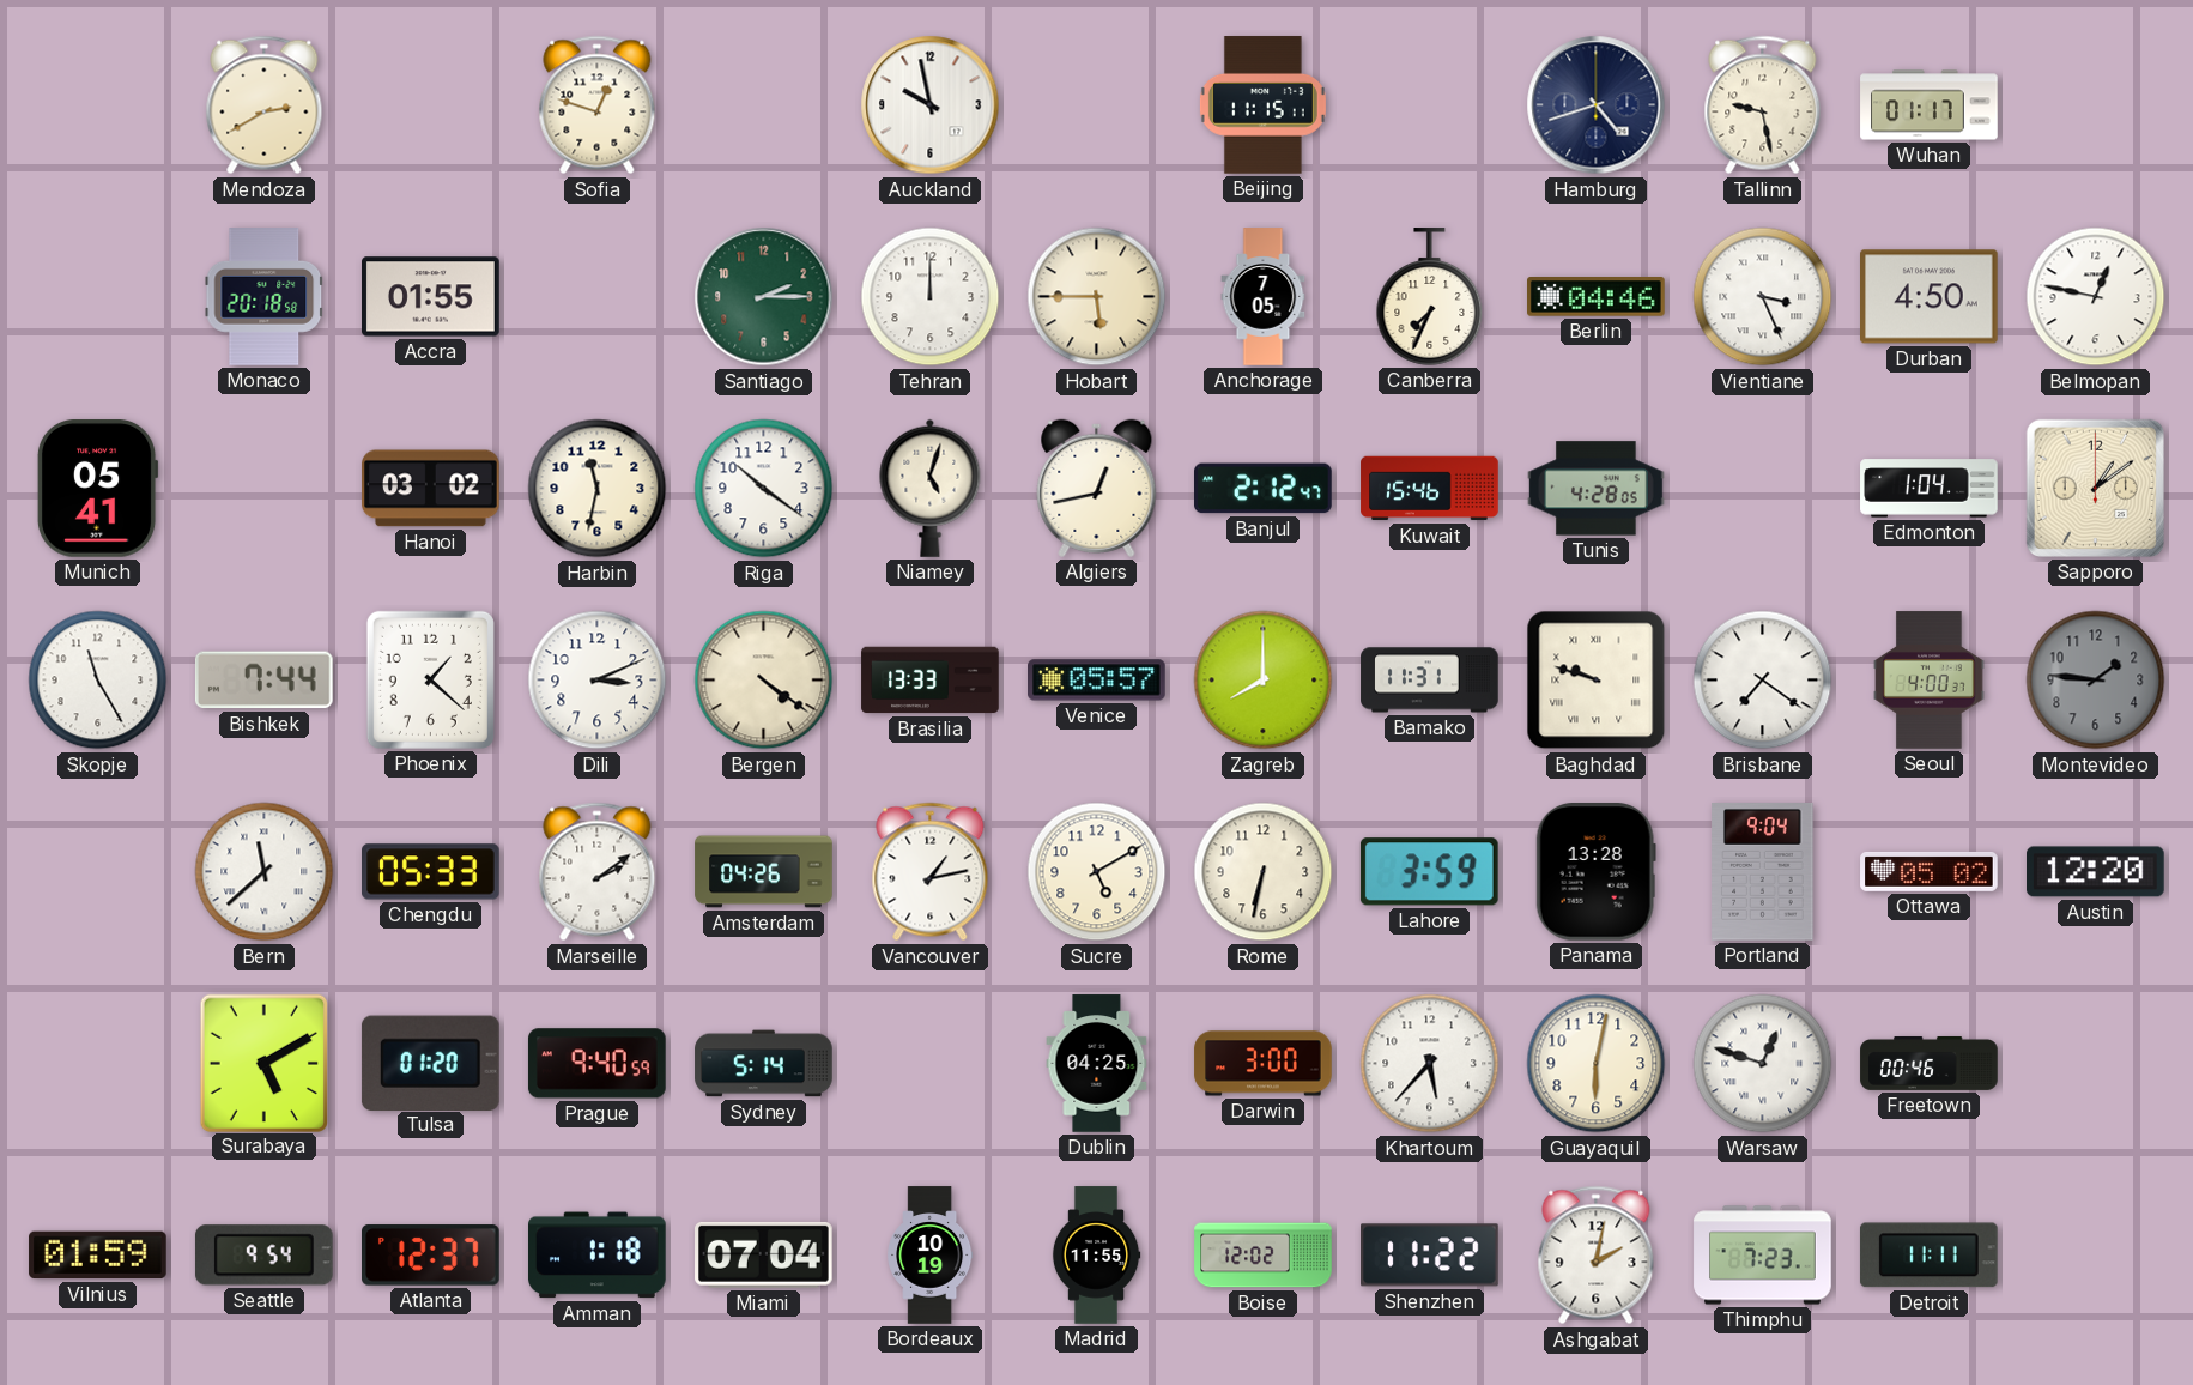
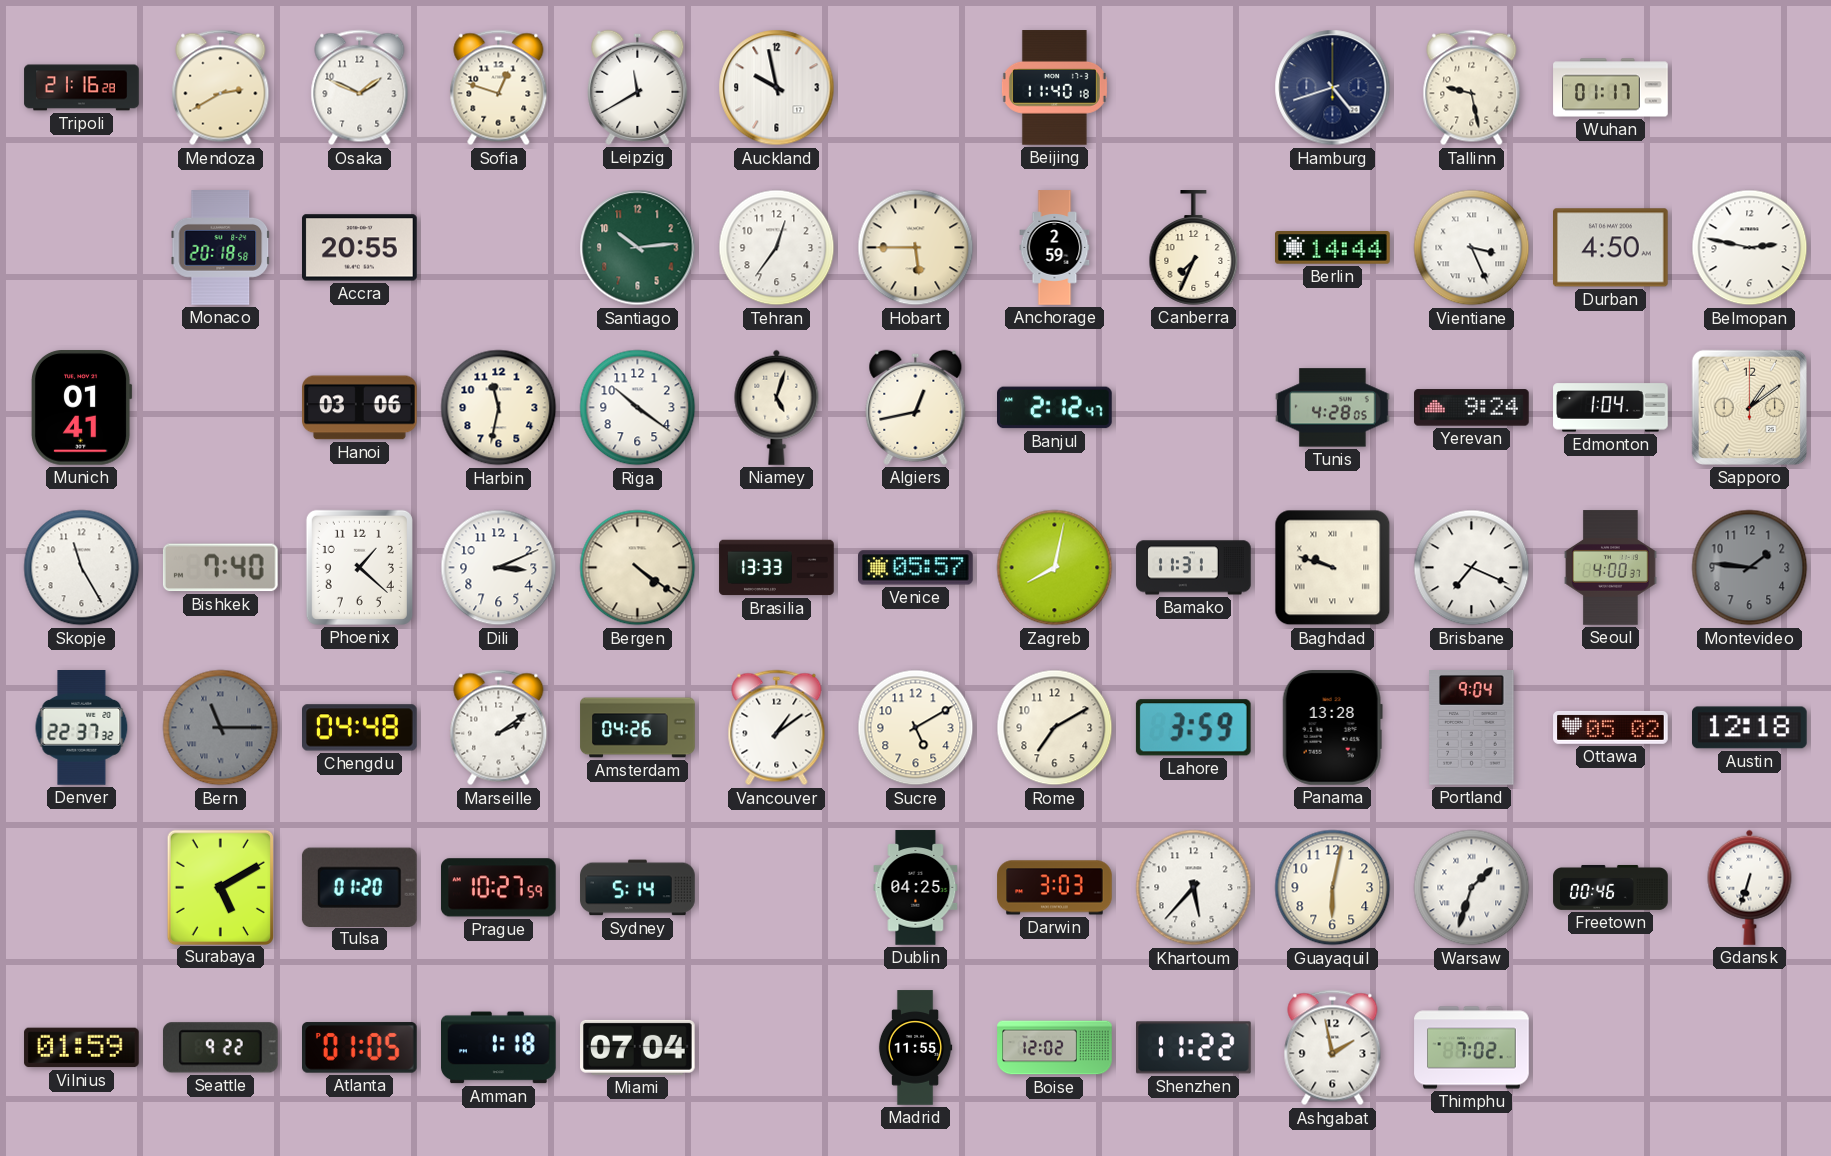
Tripoli: none -> 21:16 (82, 88)
Osaka: none -> 1:49 (360, 88)
Leipzig: none -> 11:40 (638, 87)
Beijing: 11:15 -> 11:40 (1054, 88)
Accra: 01:55 -> 20:55 (360, 248)
Santiago: 2:15 -> 10:14 (638, 248)
Tehran: 12:00 -> 12:36 (777, 248)
Anchorage: 7:05 -> 2:59 (1055, 248)
Berlin: 04:46 -> 14:44 (1333, 248)
Belmopan: 12:47 -> 2:47 (1750, 248)
Munich: 05:41 -> 01:41 (81, 408)
Hanoi: 03:02 -> 03:06 (360, 408)
Kuwait: 15:46 -> none (1430, 489)
Yerevan: none -> 9:24 (1472, 408)
Bishkek: 7:44 -> 7:40 (220, 568)
Zagreb: 8:00 -> 8:02 (1055, 568)
Brisbane: 7:21 -> 7:19 (1472, 568)
Denver: none -> 22:37 (82, 728)
Bern: 11:38 -> 11:15 (221, 728)
Bern dial: white -> grey (221, 728)
Chengdu: 05:33 -> 04:48 (360, 728)
Vancouver: 1:13 -> 1:09 (777, 728)
Rome: 6:32 -> 7:10 (1055, 728)
Austin: 12:20 -> 12:18 (1750, 728)
Prague: 9:40 -> 10:27 (498, 888)
Darwin: 3:00 -> 3:03 (1055, 888)
Warsaw: 12:48 -> 1:33 (1472, 888)
Gdansk: none -> 6:33 (1750, 887)
Seattle: 9:54 -> 9:22 (220, 1048)
Atlanta: 12:37 -> 01:05 (360, 1048)
Bordeaux: 10:19 -> none (931, 1256)
Ashgabat: 2:02 -> 1:58 (1333, 1048)
Thimphu: 7:23 -> 7:02 (1472, 1048)
Detroit: 11:11 -> none (1928, 1256)
